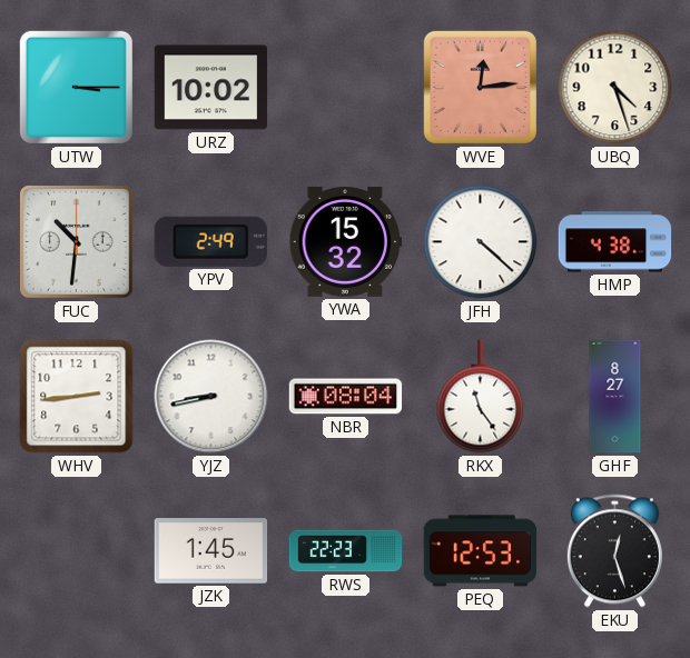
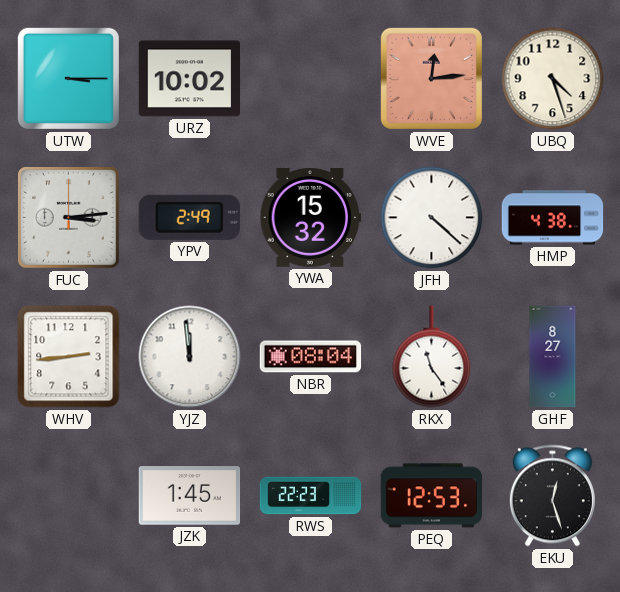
FUC: 10:31 -> 3:14 (69, 218)
YJZ: 8:43 -> 11:59 (190, 357)
